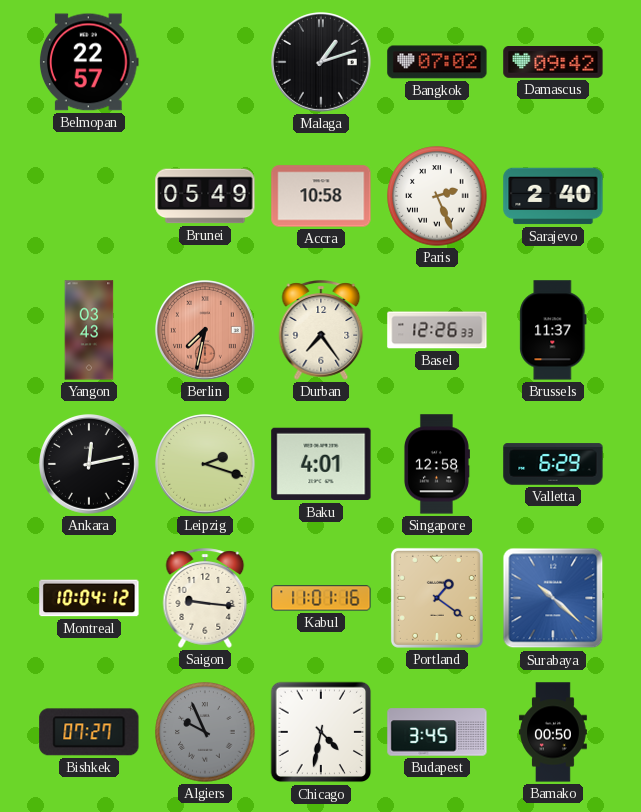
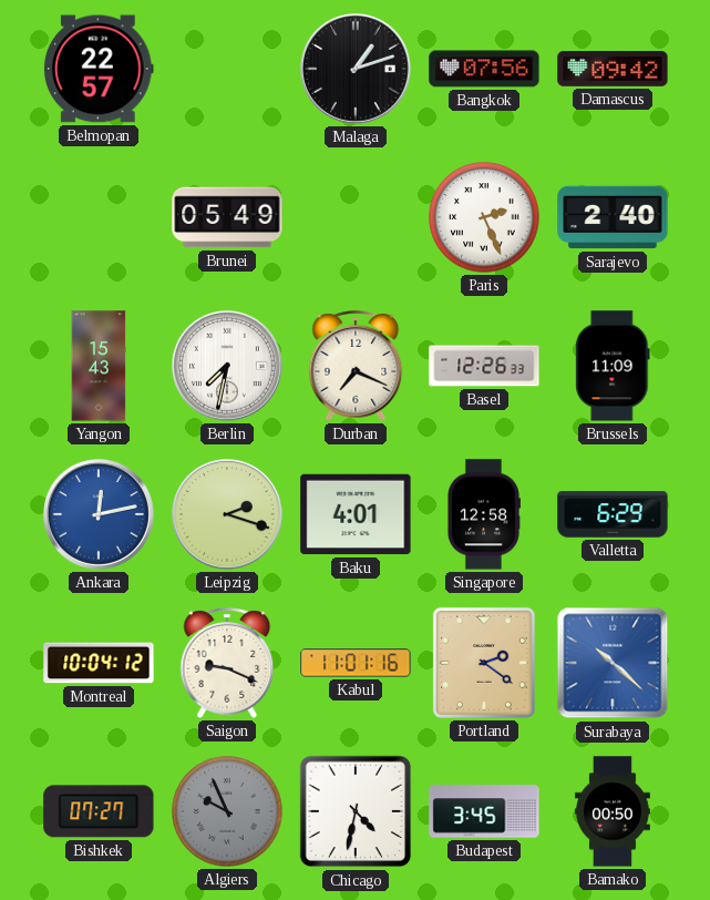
Bangkok: 07:02 -> 07:56 (484, 69)
Accra: 10:58 -> none (321, 196)
Yangon: 03:43 -> 15:43 (99, 366)
Berlin dial: salmon -> white (228, 367)
Durban: 7:24 -> 7:19 (356, 366)
Brussels: 11:37 -> 11:09 (613, 366)
Ankara dial: black -> blue (100, 515)
Saigon: 9:16 -> 9:19 (227, 663)
Portland: 1:21 -> 2:21 (484, 663)
